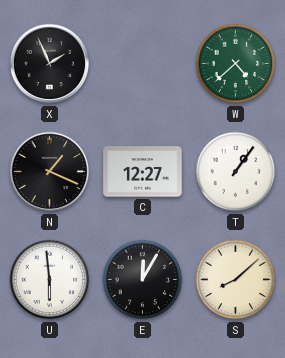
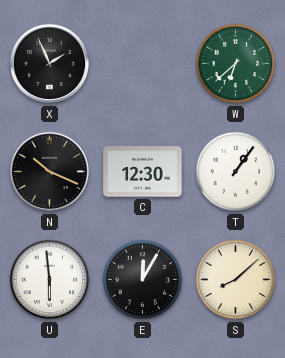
W: 4:38 -> 6:38 (236, 64)
N: 1:19 -> 10:19 (50, 172)
C: 12:27 -> 12:30 (143, 172)
